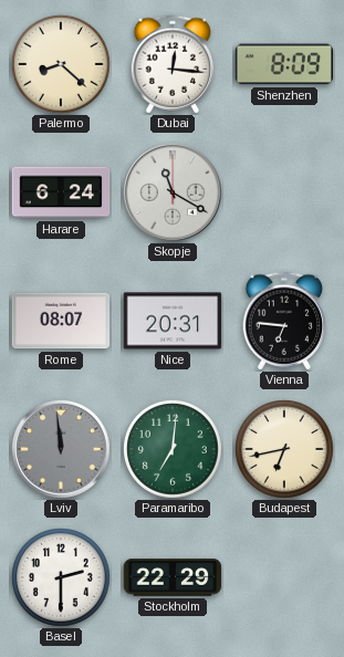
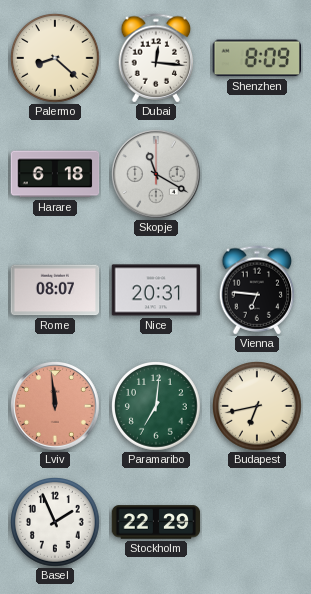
Harare: 6:24 -> 6:18 (55, 174)
Lviv dial: grey -> salmon (56, 407)
Basel: 2:30 -> 1:56 (56, 523)
